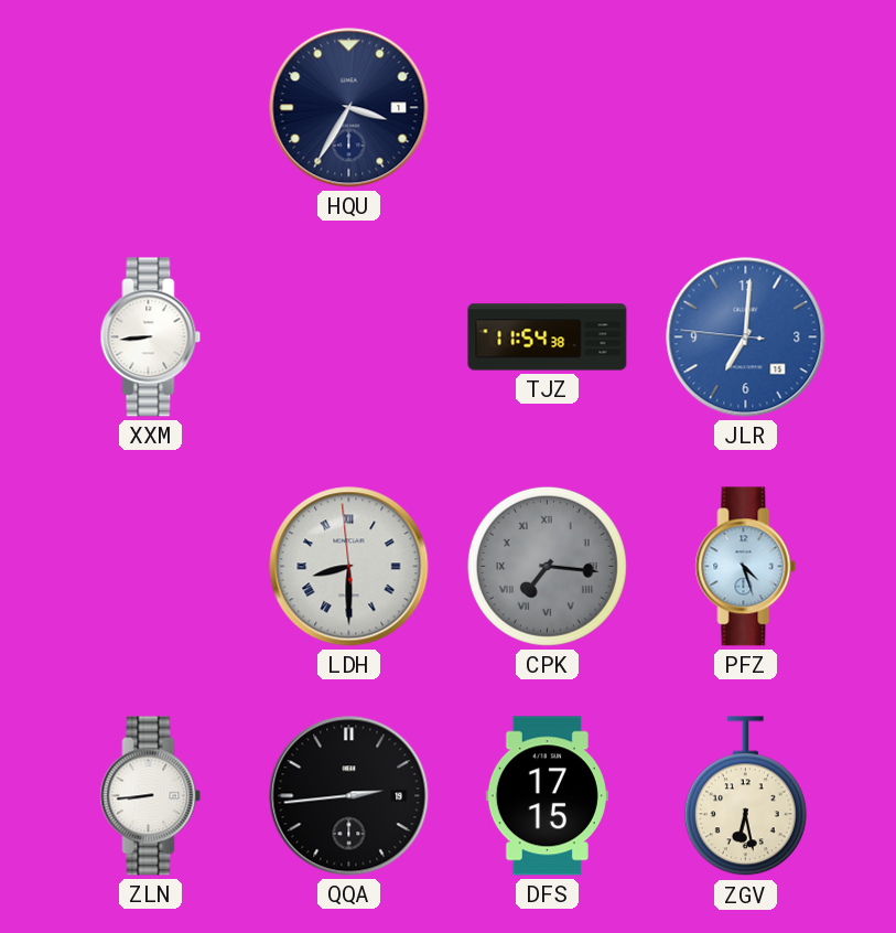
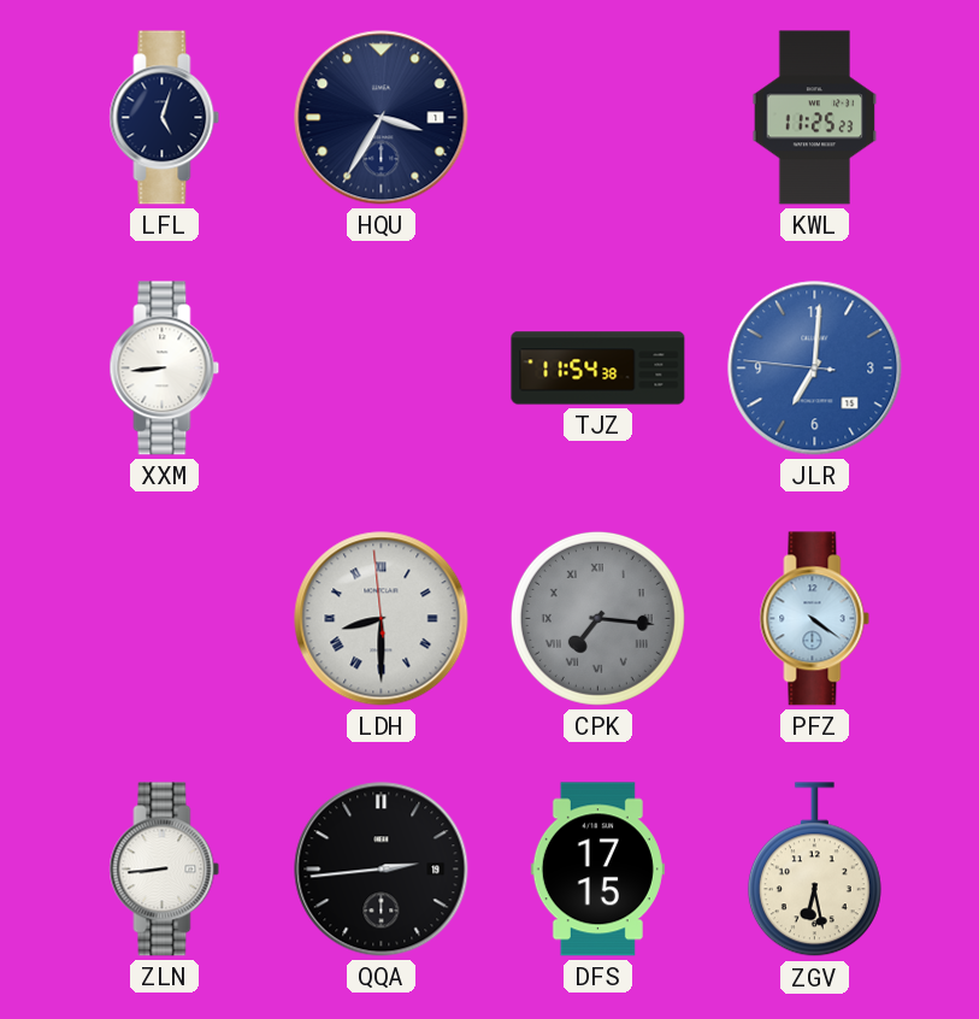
LFL: none -> 5:03 (165, 118)
KWL: none -> 11:25 (815, 118)
PFZ: 4:27 -> 4:21 (815, 619)
